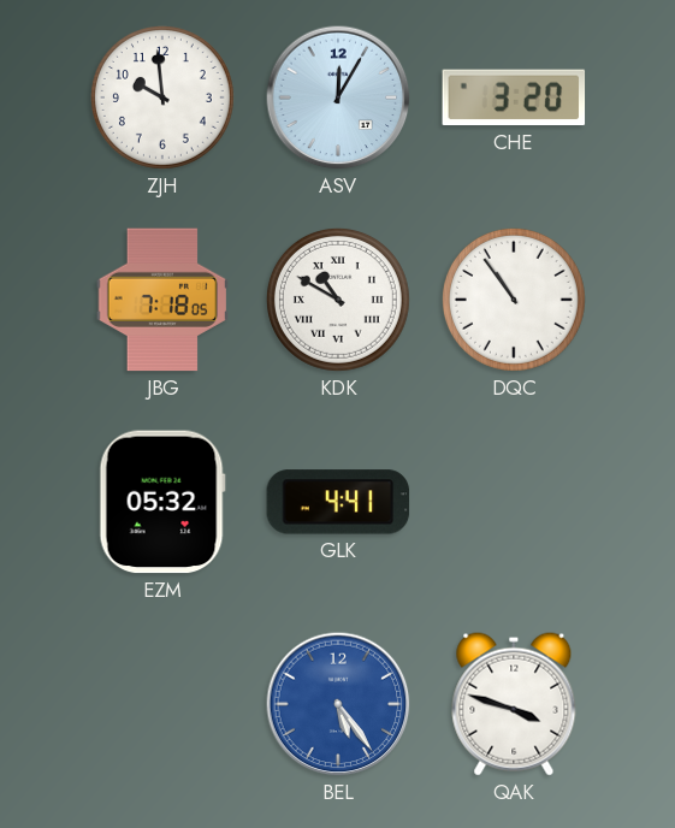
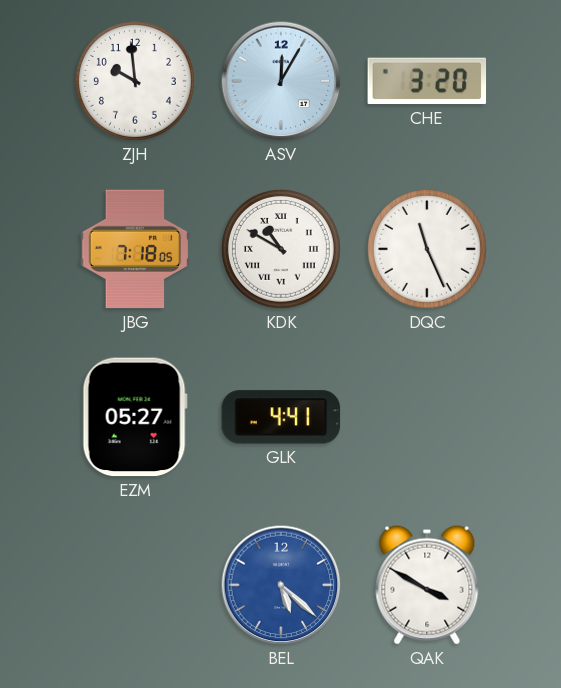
DQC: 10:54 -> 11:26 (427, 249)
EZM: 05:32 -> 05:27 (135, 417)
BEL: 5:24 -> 5:22 (281, 585)
QAK: 3:48 -> 3:50 (427, 585)
